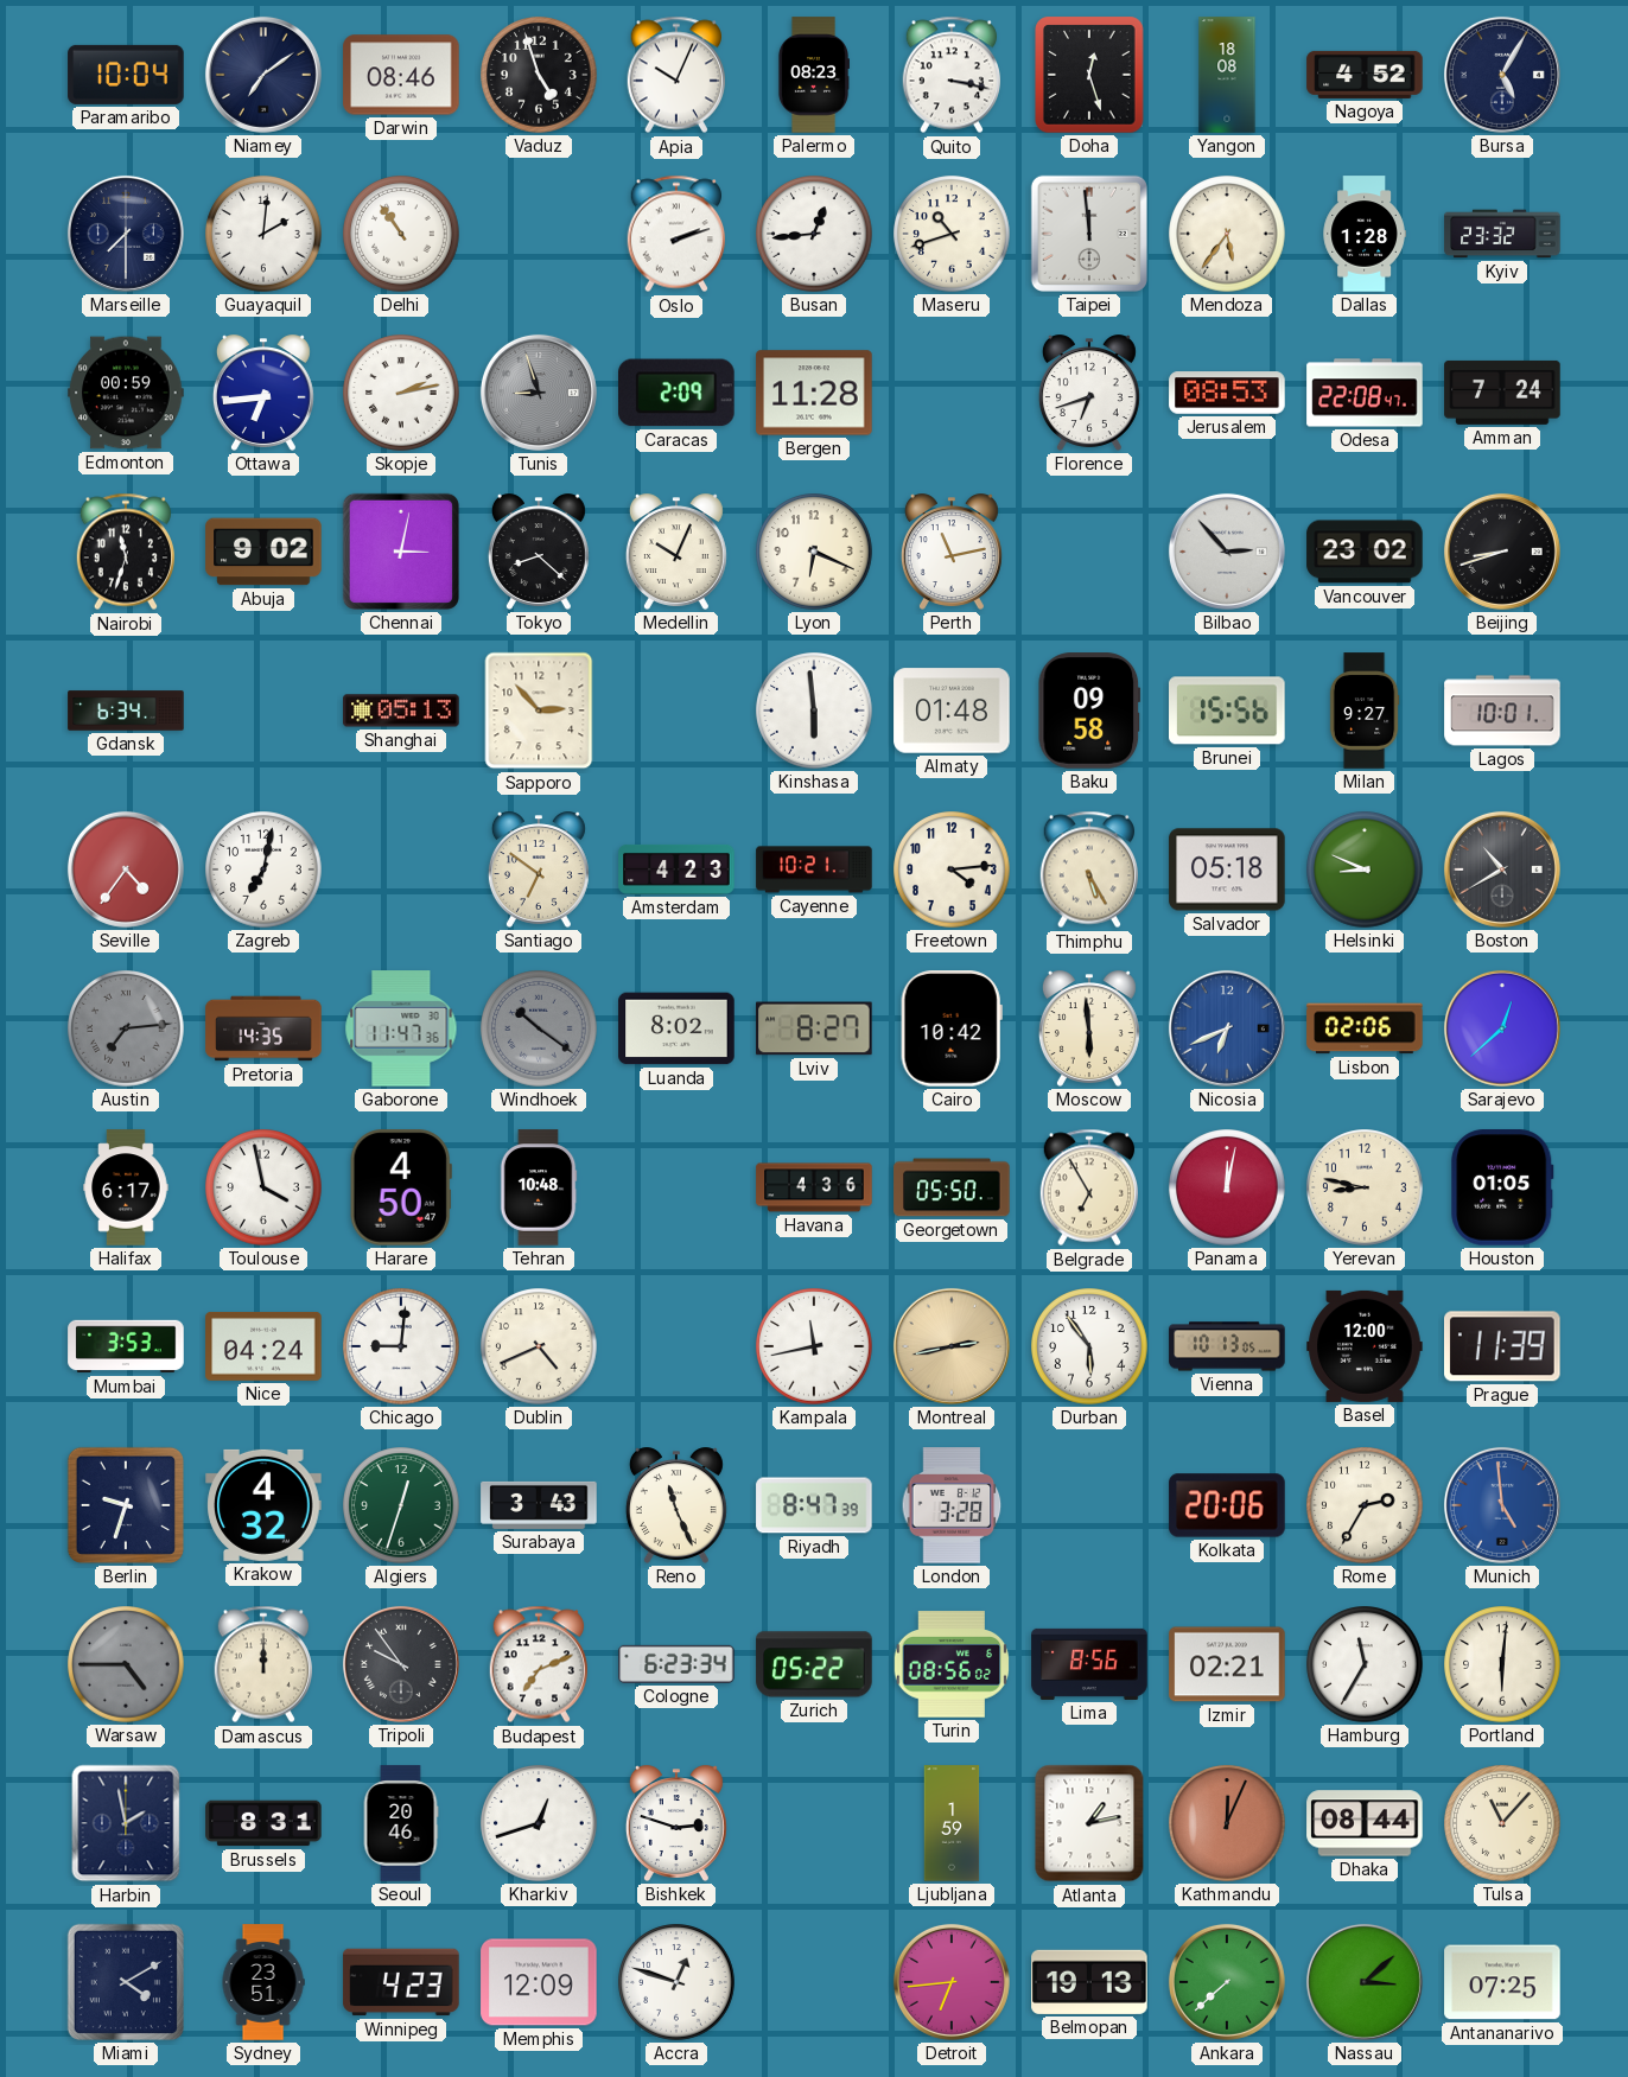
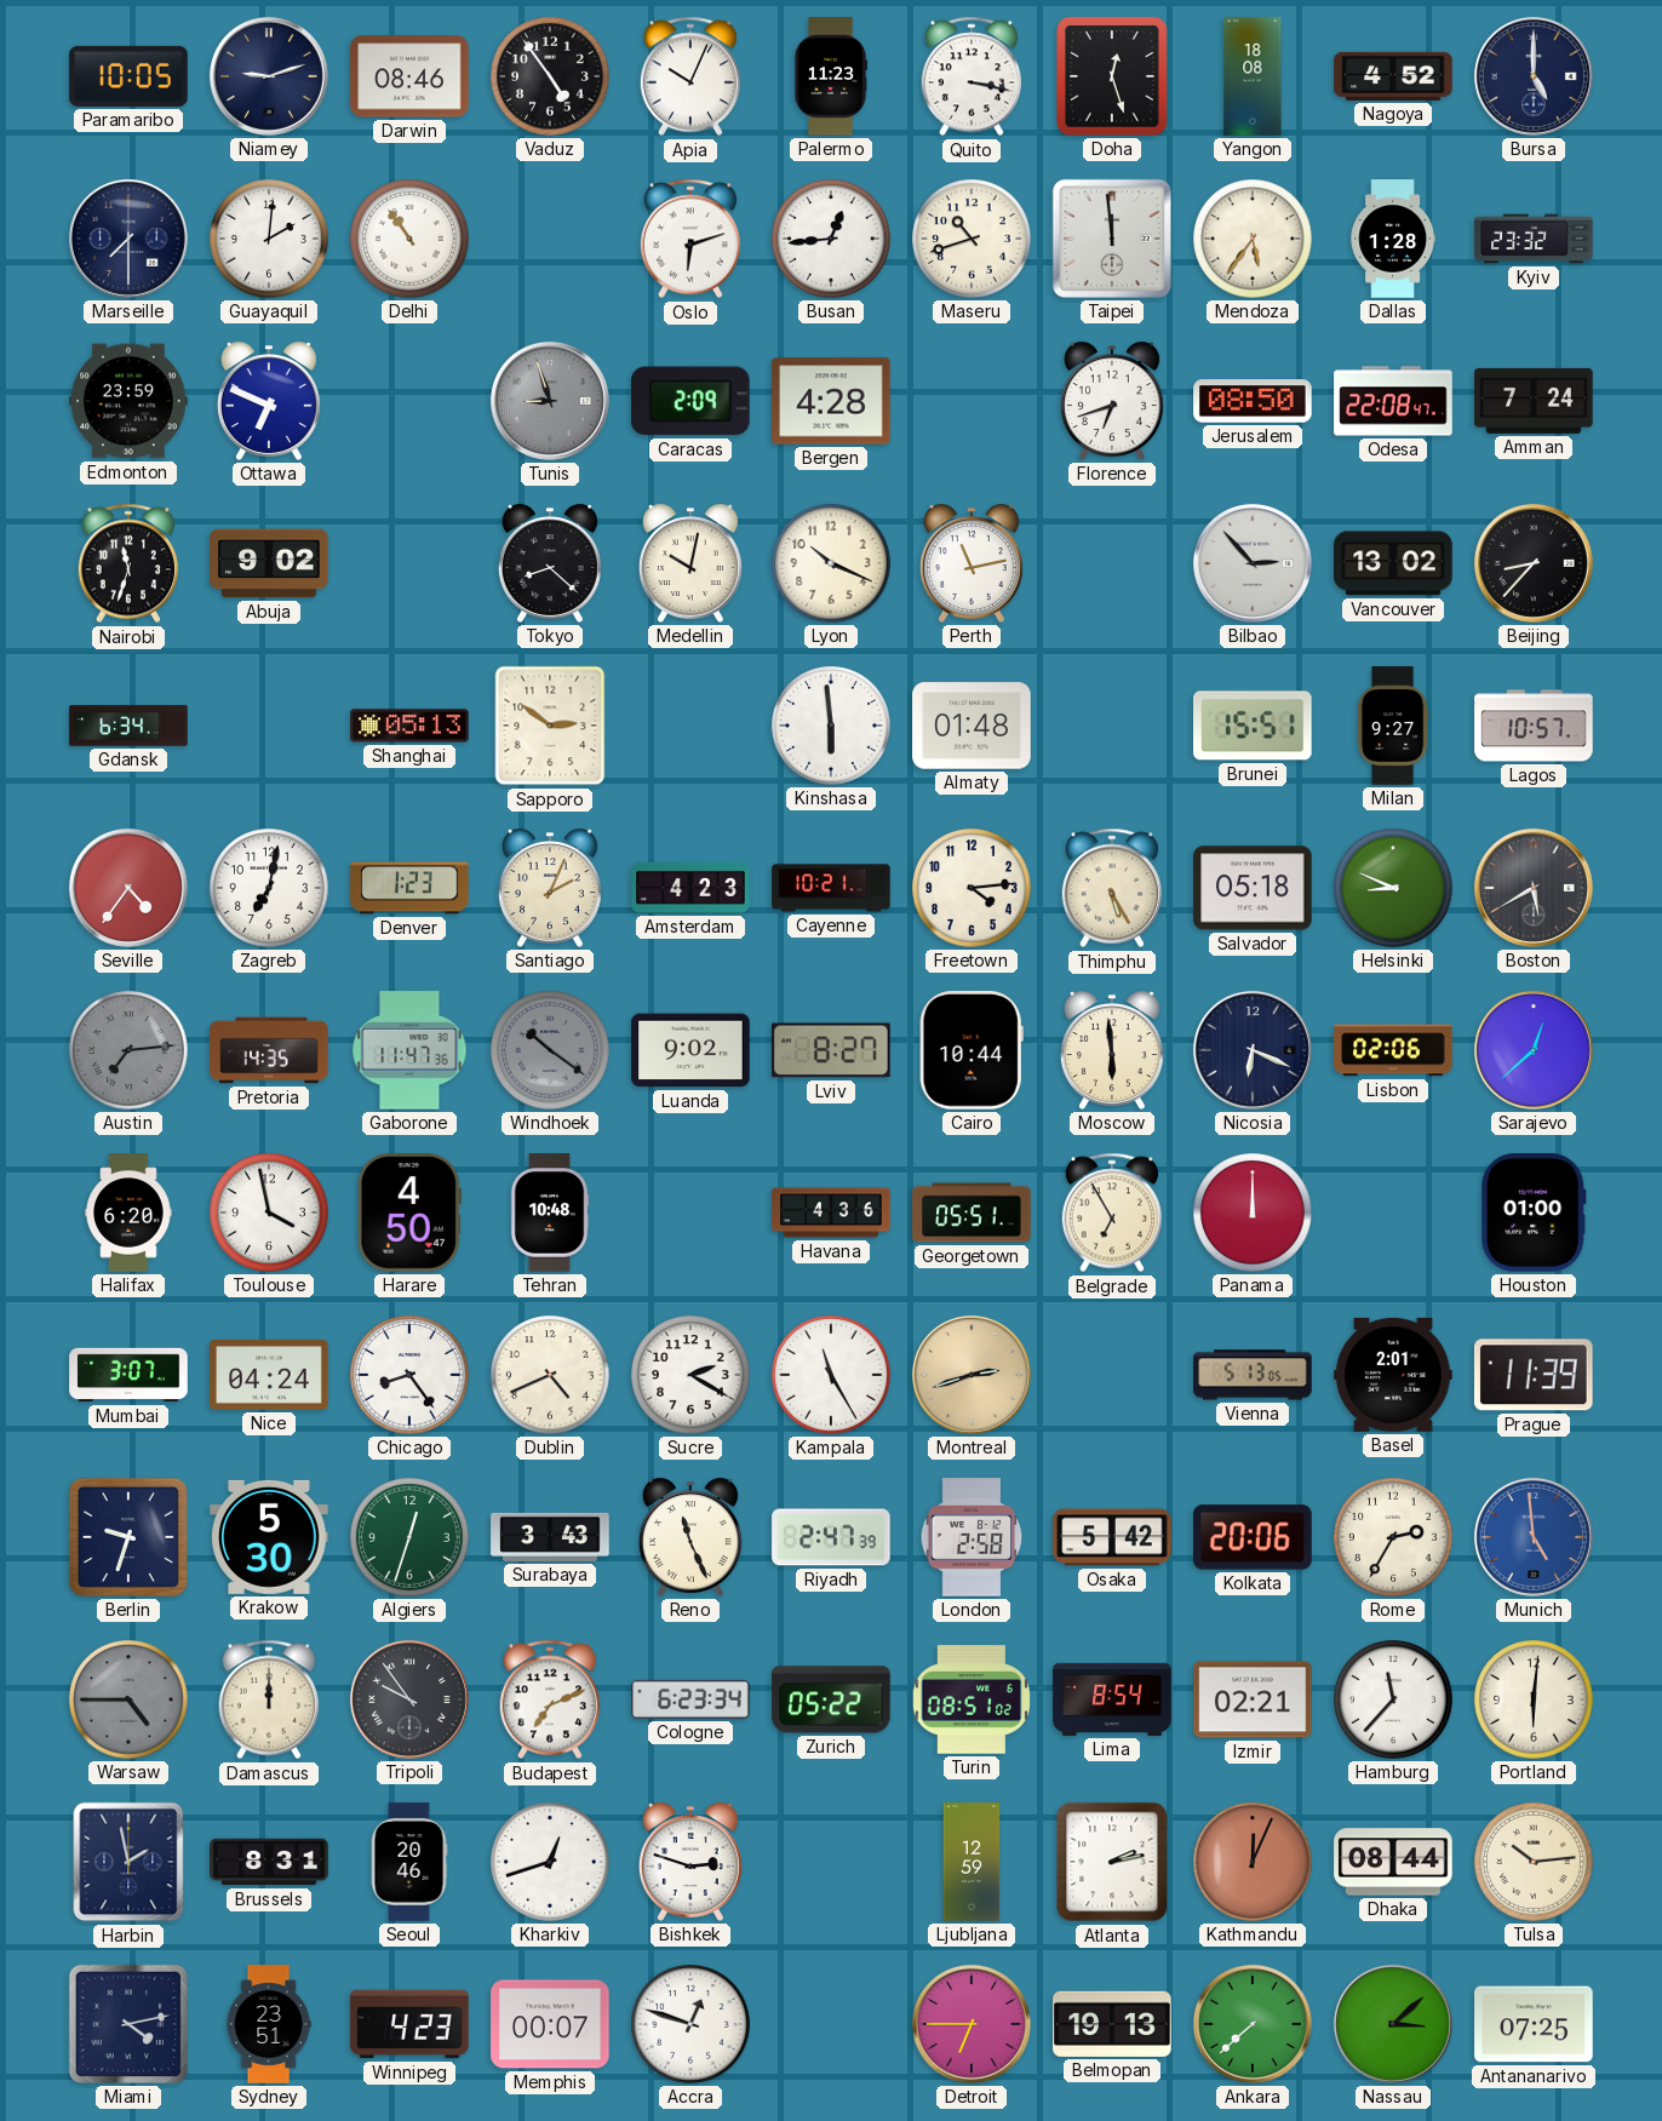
Paramaribo: 10:04 -> 10:05 (128, 76)
Niamey: 7:09 -> 9:12 (269, 76)
Vaduz: 4:57 -> 4:54 (550, 76)
Palermo: 08:23 -> 11:23 (830, 76)
Bursa: 5:05 -> 5:00 (1534, 76)
Oslo: 2:12 -> 6:12 (689, 239)
Edmonton: 00:59 -> 23:59 (128, 401)
Ottawa: 6:44 -> 6:49 (269, 401)
Skopje: 2:13 -> none (401, 393)
Bergen: 11:28 -> 4:28 (831, 401)
Jerusalem: 08:53 -> 08:50 (1253, 401)
Chennai: 3:02 -> none (401, 552)
Medellin: 10:04 -> 10:02 (690, 563)
Lyon: 6:19 -> 10:19 (831, 563)
Vancouver: 23:02 -> 13:02 (1393, 563)
Beijing: 8:42 -> 8:37 (1534, 563)
Sapporo: 2:53 -> 2:51 (550, 726)
Baku: 09:58 -> none (1089, 711)
Brunei: 15:56 -> 15:51 (1254, 726)
Lagos: 10:01 -> 10:57 (1534, 726)
Denver: none -> 1:23 (409, 888)
Santiago: 6:51 -> 2:04 (550, 888)
Boston: 10:40 -> 5:40 (1534, 888)
Luanda: 8:02 -> 9:02 (690, 1050)
Cairo: 10:42 -> 10:44 (972, 1050)
Nicosia: 6:41 -> 6:19 (1253, 1050)
Nicosia dial: blue -> navy (1253, 1050)
Halifax: 6:17 -> 6:20 (128, 1213)
Georgetown: 05:50 -> 05:51 (972, 1213)
Panama: 12:02 -> 12:00 (1253, 1213)
Yerevan: 8:47 -> none (1365, 1187)
Houston: 01:05 -> 01:00 (1534, 1213)
Mumbai: 3:53 -> 3:07 (128, 1375)
Chicago: 9:01 -> 8:24 (409, 1375)
Sucre: none -> 2:20 (690, 1375)
Kampala: 11:43 -> 11:25 (831, 1375)
Montreal: 2:43 -> 2:42 (972, 1375)
Durban: 5:54 -> none (1089, 1346)
Vienna: 10:13 -> 5:13 (1253, 1375)
Basel: 12:00 -> 2:01 (1393, 1375)
Krakow: 4:32 -> 5:30 (269, 1537)
Riyadh: 8:47 -> 2:47 (831, 1537)
London: 3:28 -> 2:58 (972, 1537)
Osaka: none -> 5:42 (1112, 1537)
Turin: 08:56 -> 08:51 (972, 1699)
Lima: 8:56 -> 8:54 (1112, 1699)
Hamburg: 11:35 -> 11:37 (1393, 1699)
Ljubljana: 1:59 -> 12:59 (972, 1862)
Atlanta: 1:13 -> 2:13 (1112, 1862)
Tulsa: 11:07 -> 10:14 (1534, 1862)
Miami: 4:10 -> 4:13 (128, 2024)
Memphis: 12:09 -> 00:07 (550, 2024)
Detroit: 6:44 -> 6:45 (972, 2024)
